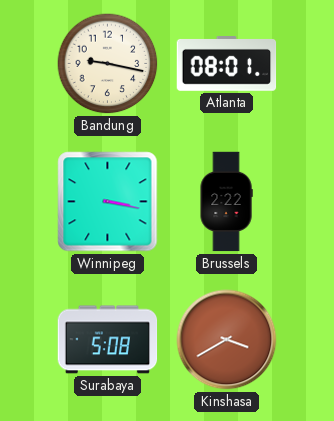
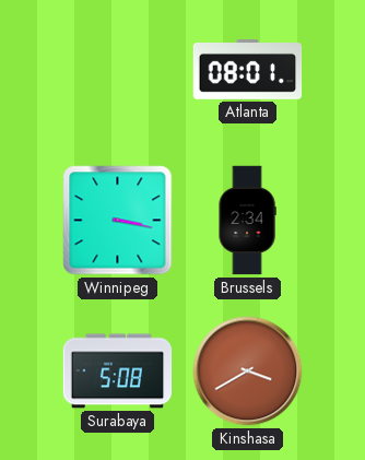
Bandung: 9:17 -> none (108, 64)
Brussels: 2:22 -> 2:34 (247, 221)
